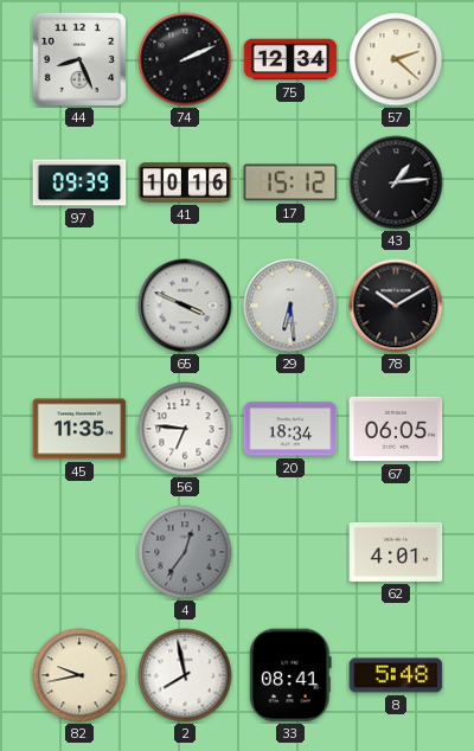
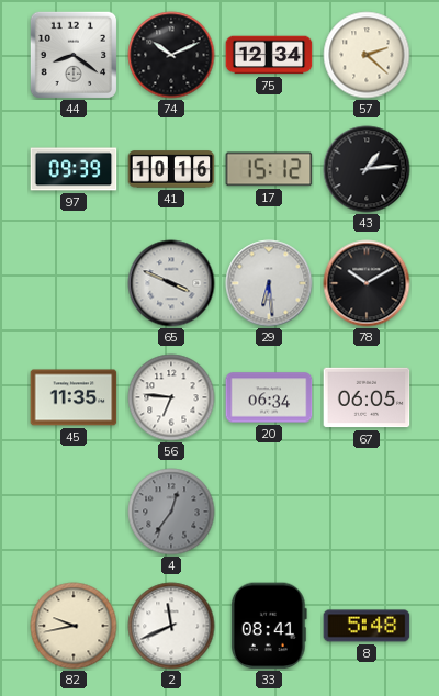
44: 8:26 -> 8:21 (72, 54)
74: 2:11 -> 10:11 (171, 55)
20: 18:34 -> 06:34 (269, 397)
62: 4:01 -> none (396, 552)
2: 7:58 -> 11:41 (171, 626)
